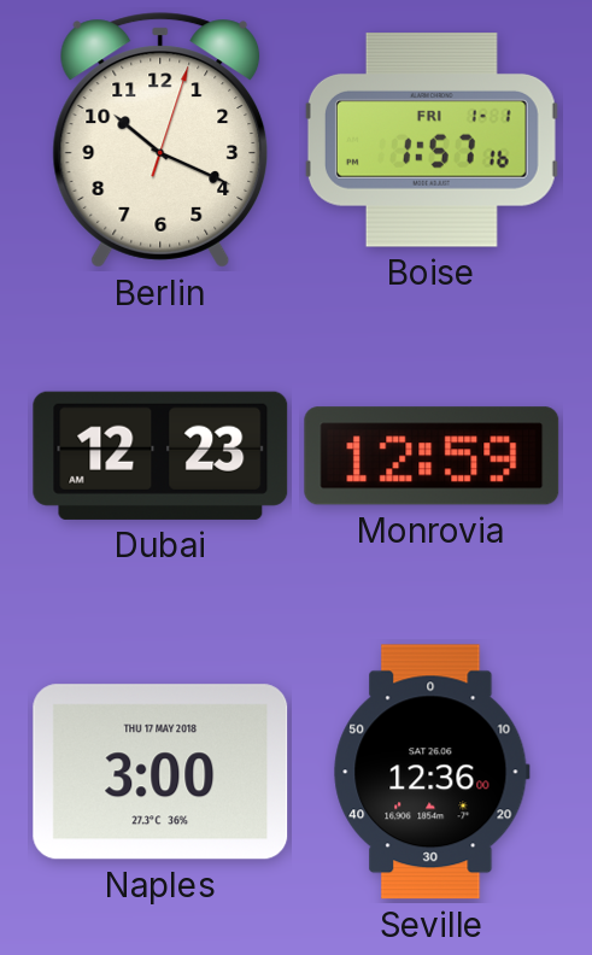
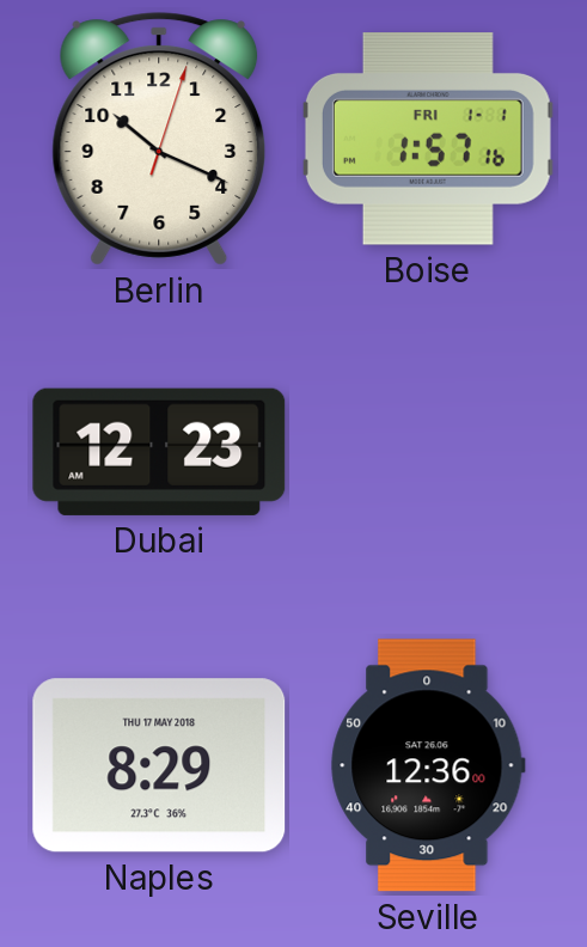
Monrovia: 12:59 -> none (432, 456)
Naples: 3:00 -> 8:29 (159, 765)
